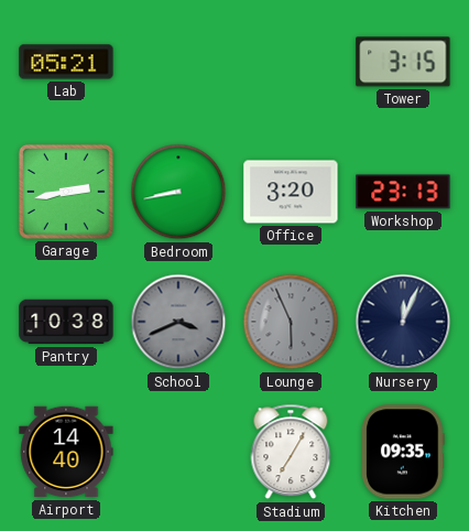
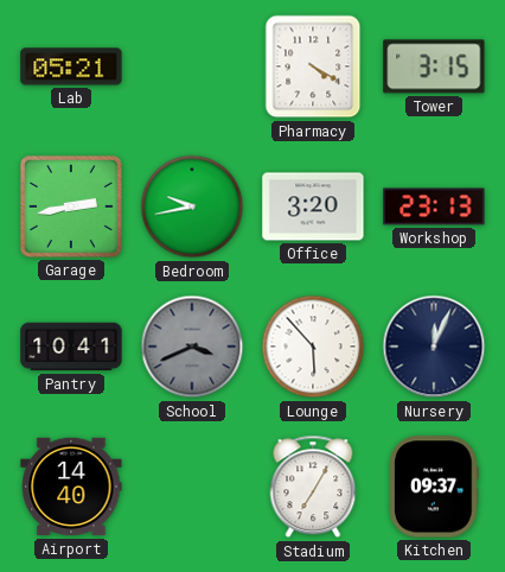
Pharmacy: none -> 4:20 (313, 66)
Bedroom: 8:43 -> 9:43 (192, 206)
Pantry: 10:38 -> 10:41 (71, 347)
Lounge: 5:56 -> 5:53 (313, 347)
Lounge dial: grey -> white (313, 347)
Kitchen: 09:35 -> 09:37 (435, 487)
